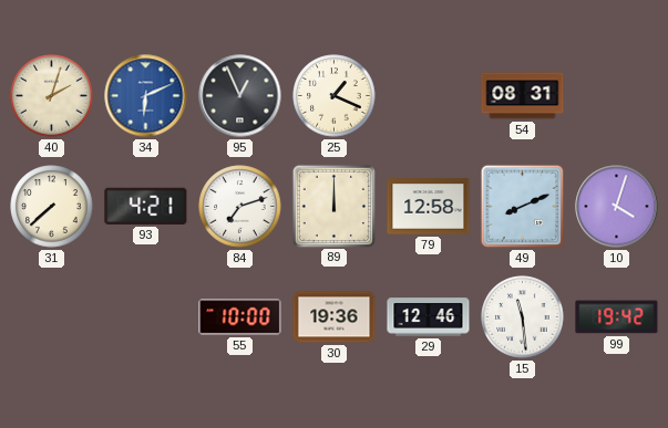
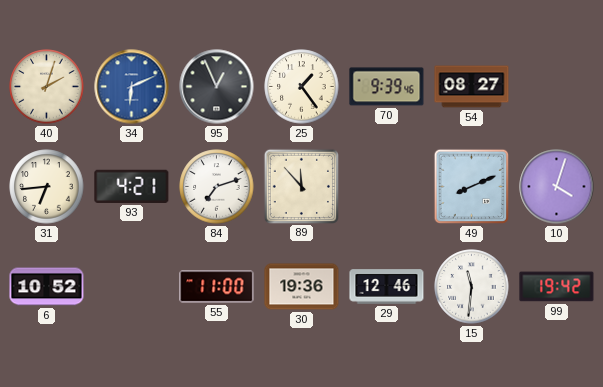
25: 1:19 -> 1:24 (302, 87)
70: none -> 9:39 (387, 87)
54: 08:31 -> 08:27 (472, 87)
31: 7:38 -> 6:44 (47, 187)
89: 12:00 -> 11:53 (301, 186)
79: 12:58 -> none (429, 207)
6: none -> 10:52 (47, 287)
55: 10:00 -> 11:00 (217, 287)
15: 11:29 -> 11:31 (472, 287)
